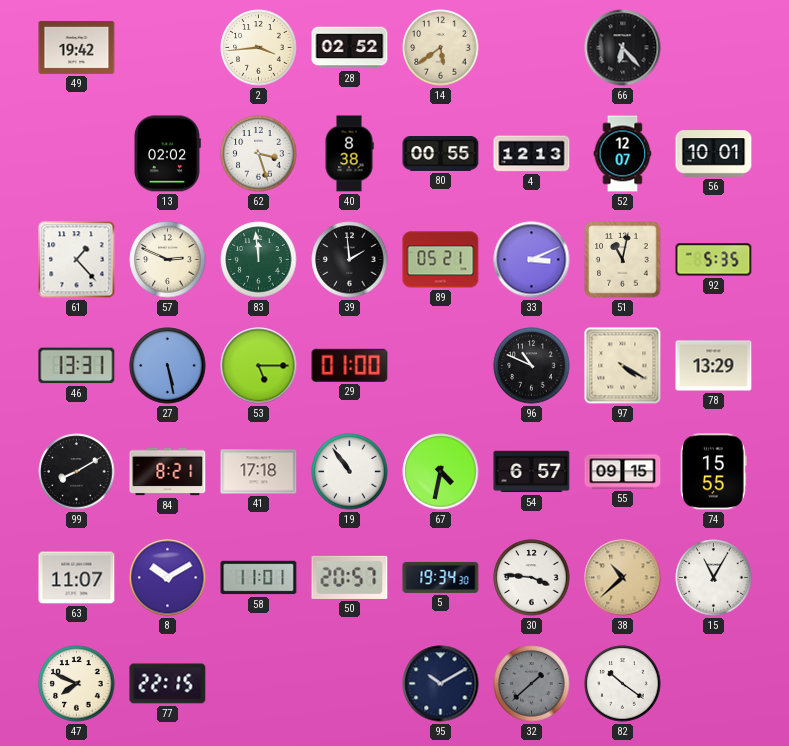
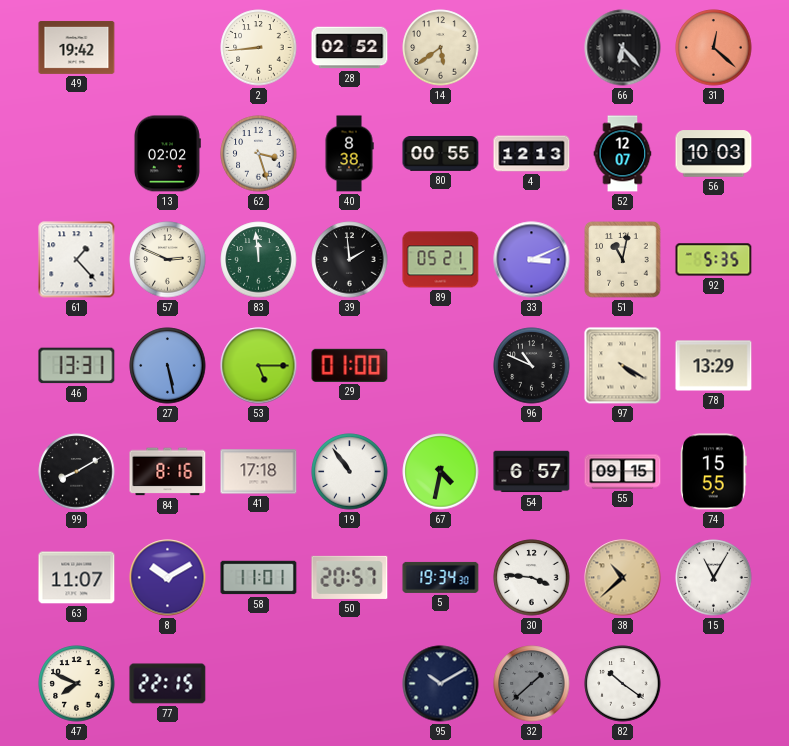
2: 3:44 -> 8:44 (259, 48)
31: none -> 12:22 (714, 48)
56: 10:01 -> 10:03 (714, 154)
84: 8:21 -> 8:16 (168, 472)
